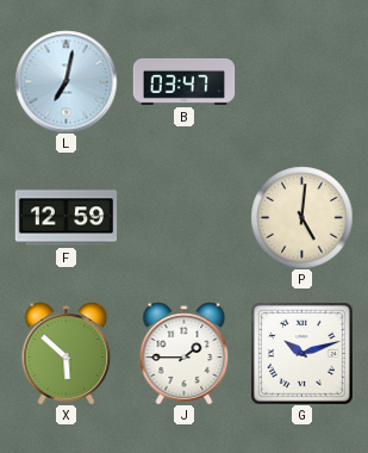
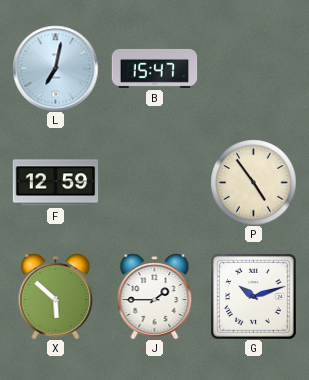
B: 03:47 -> 15:47 (154, 68)
P: 5:01 -> 4:54 (253, 182)
